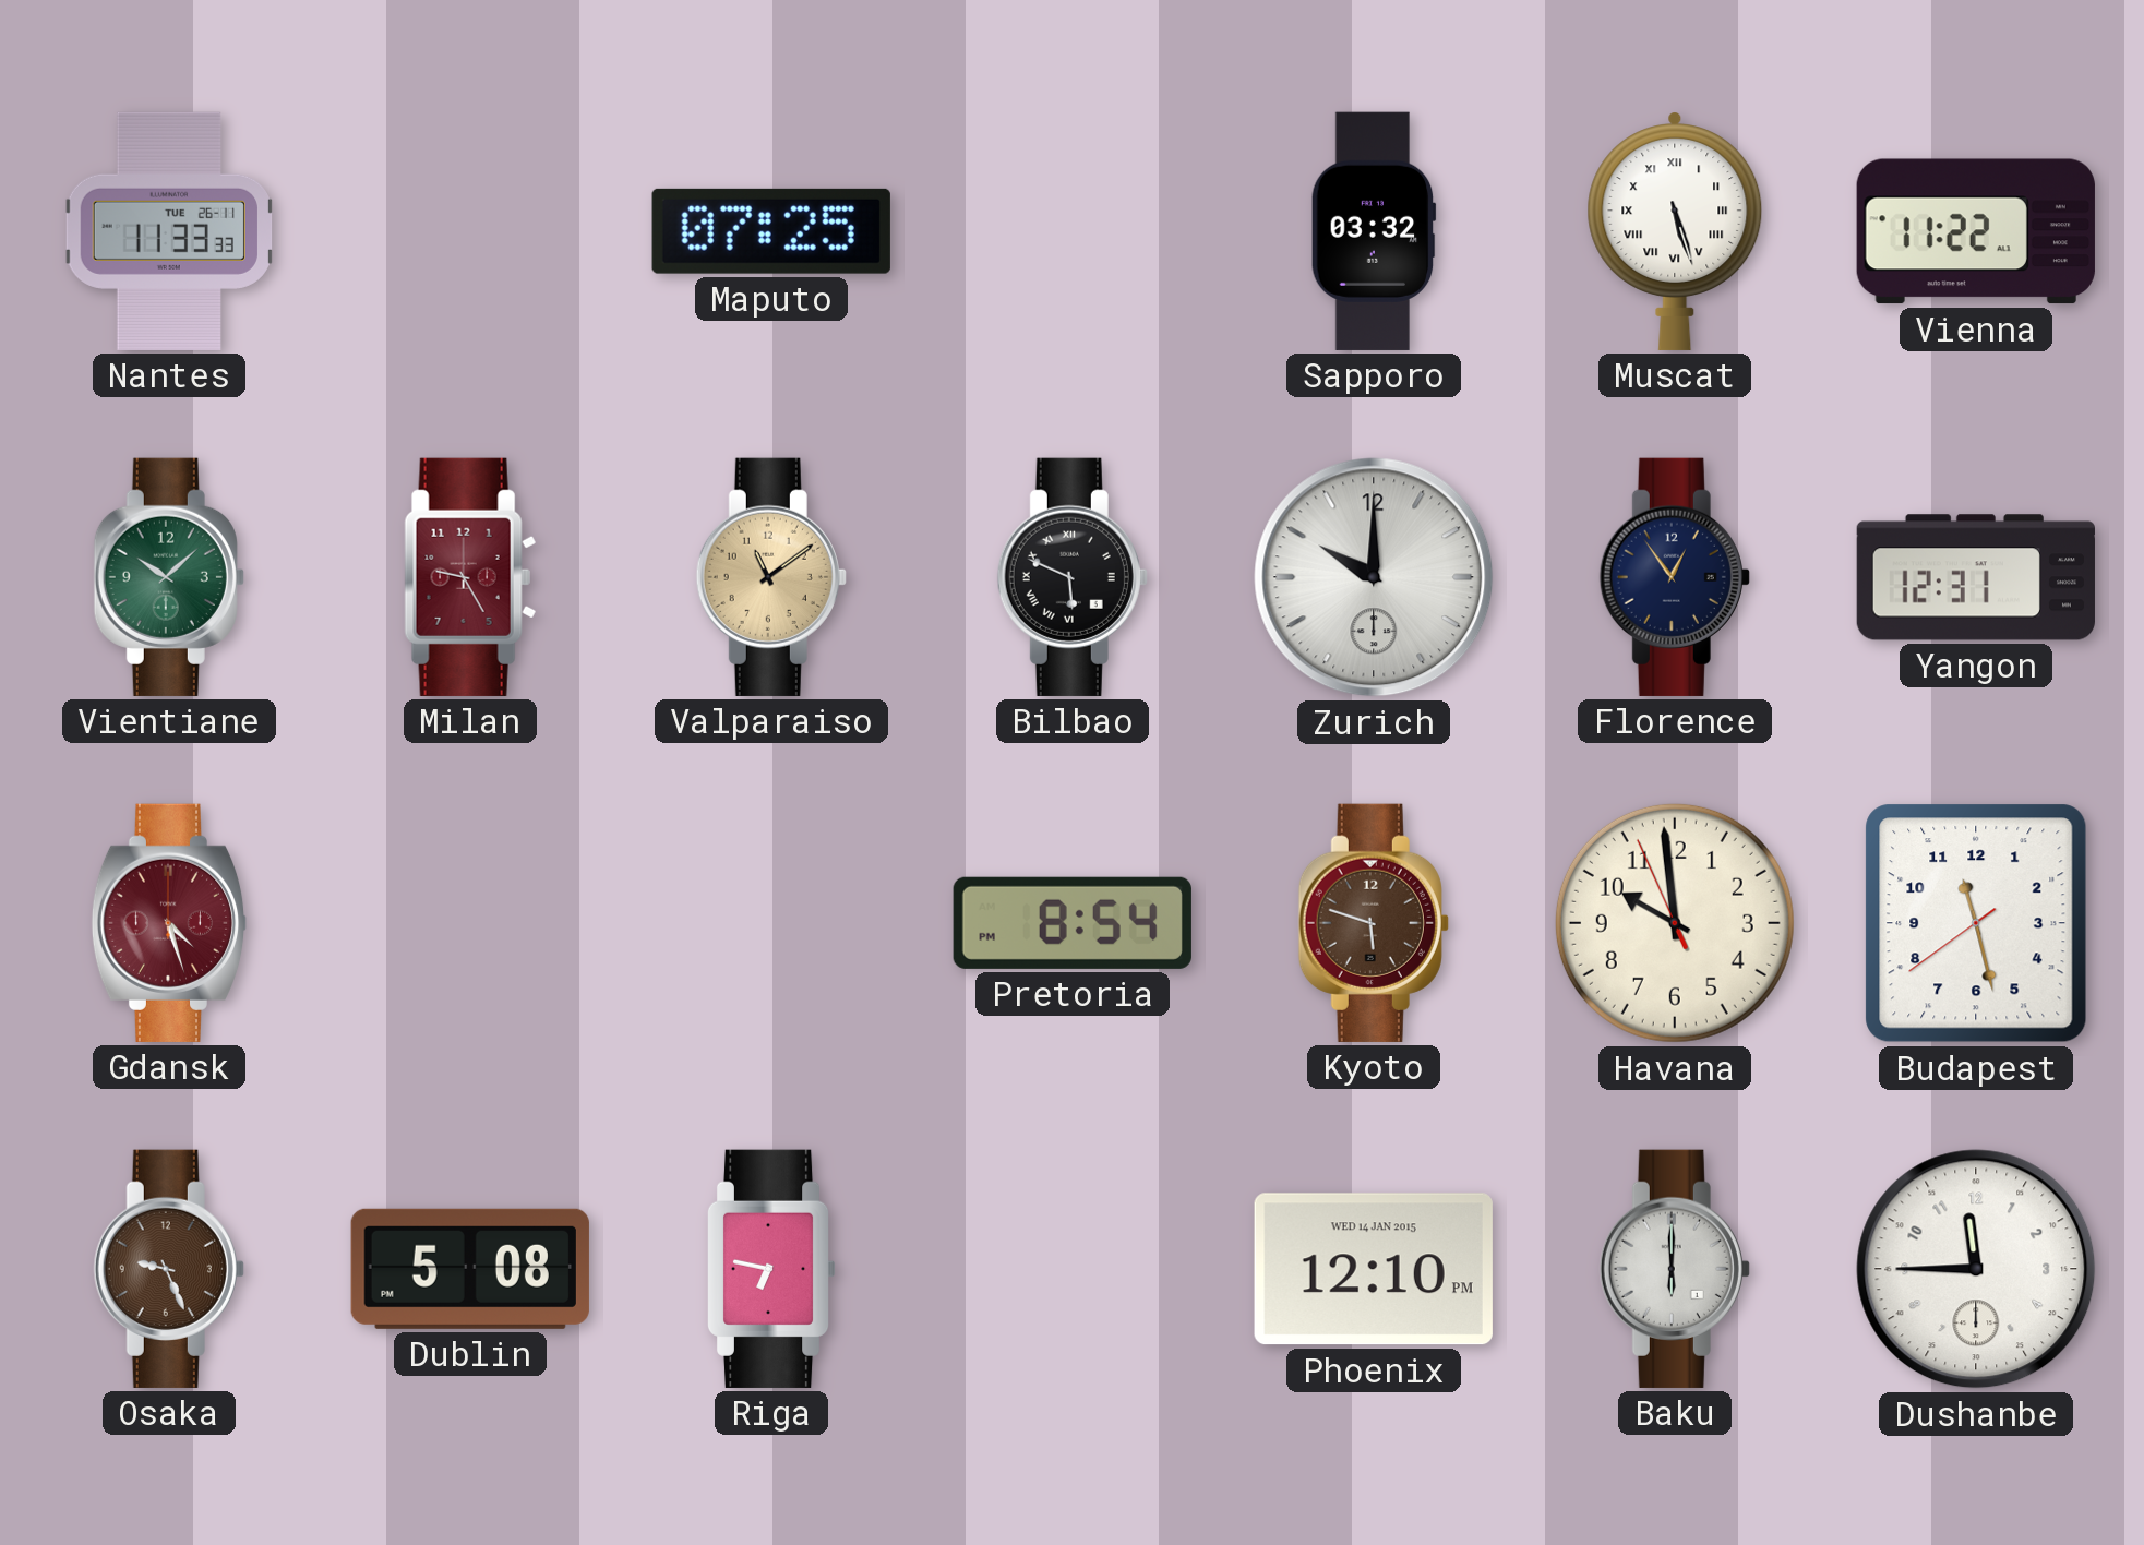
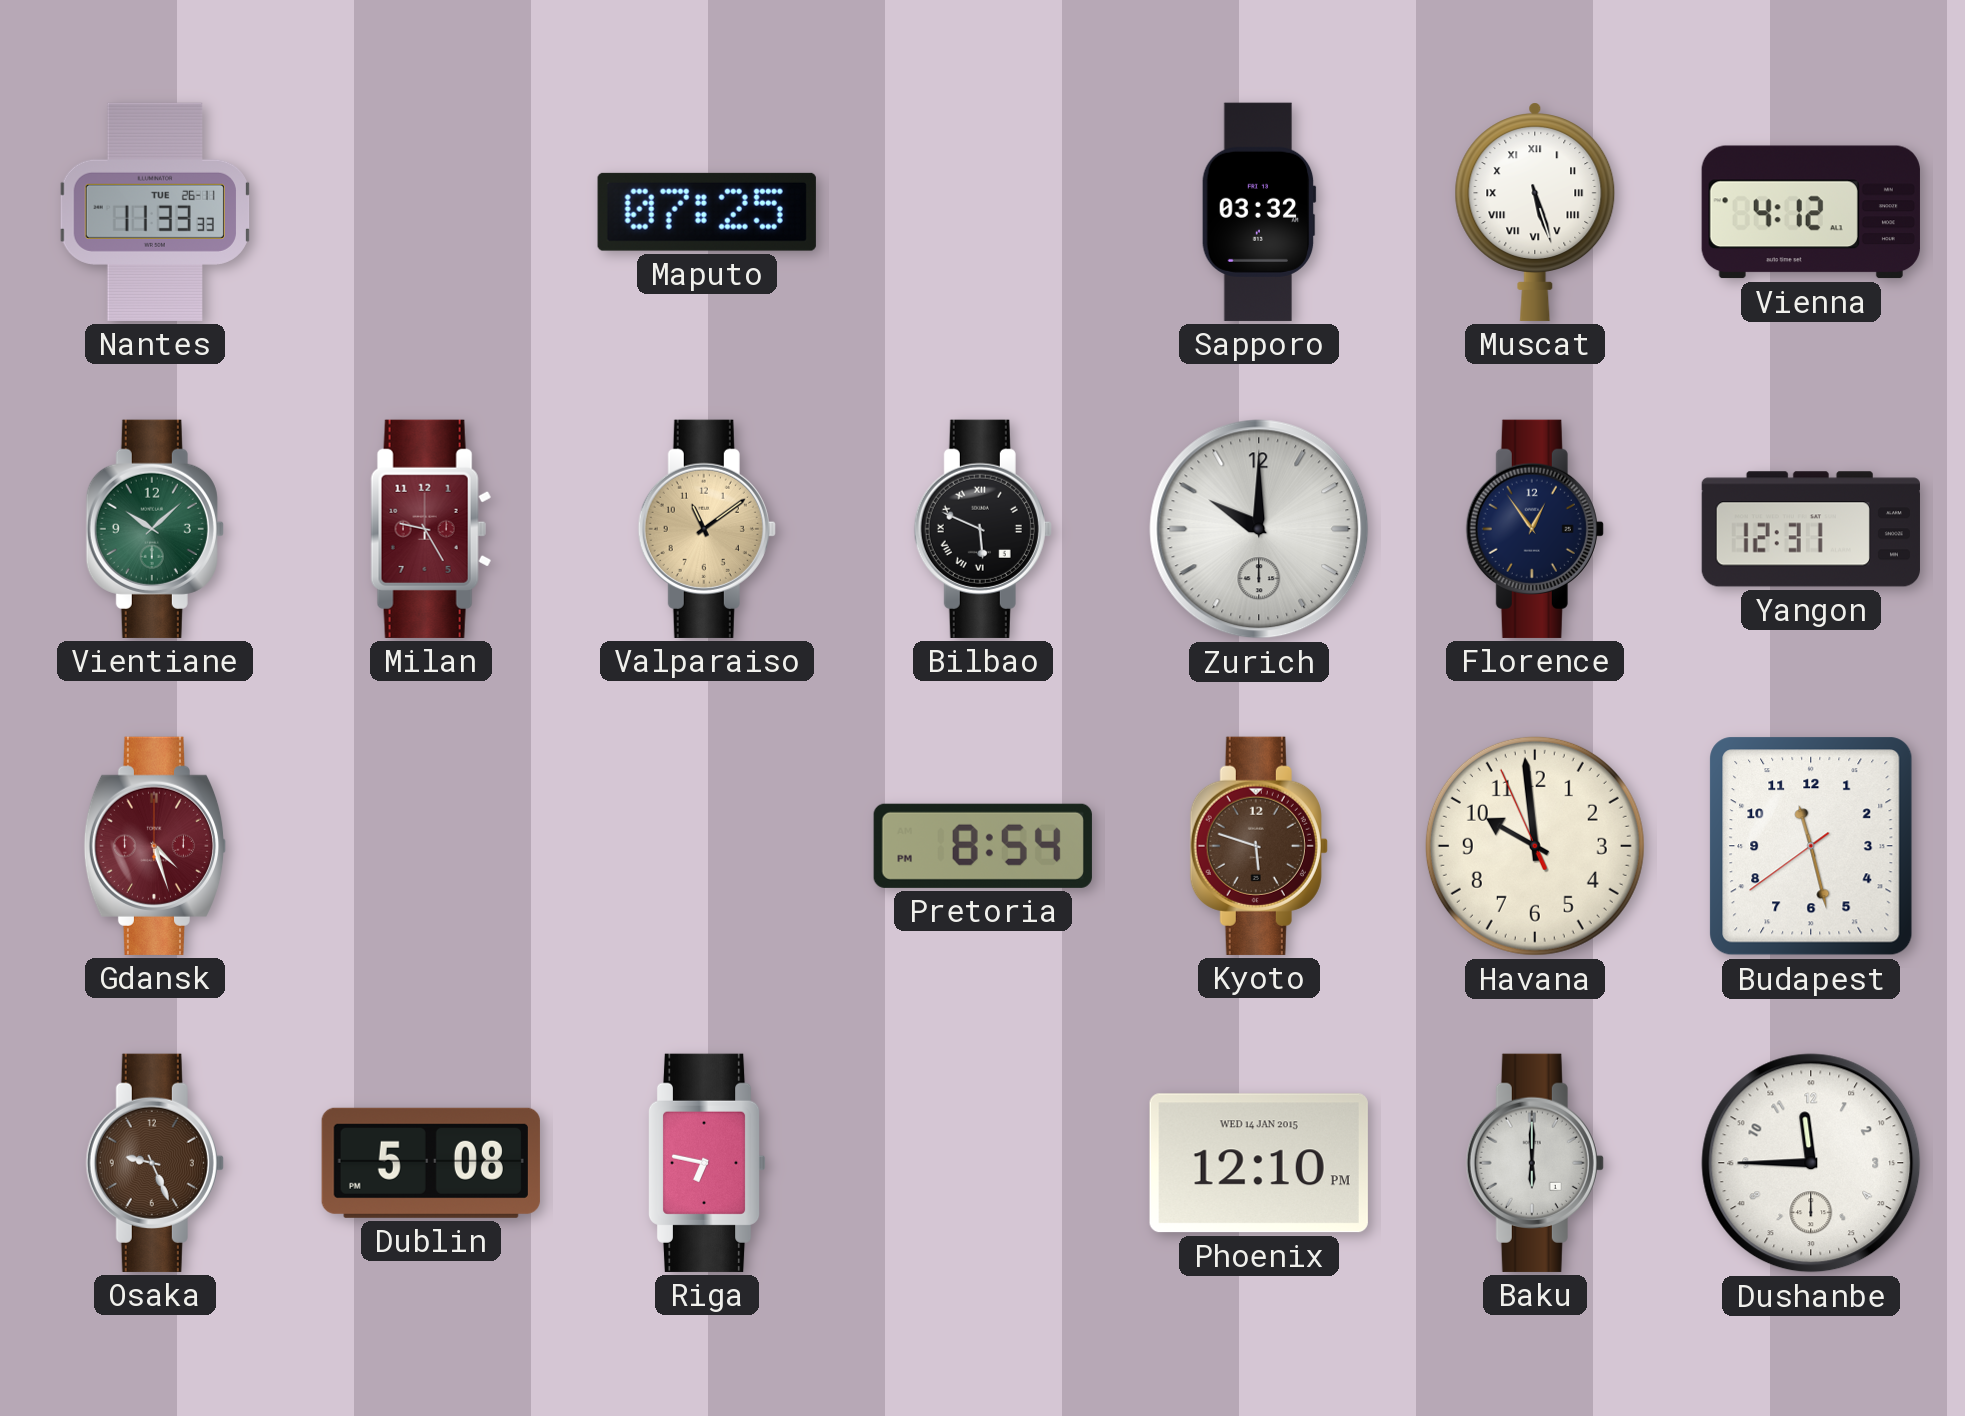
Vienna: 11:22 -> 4:12 (1811, 212)
